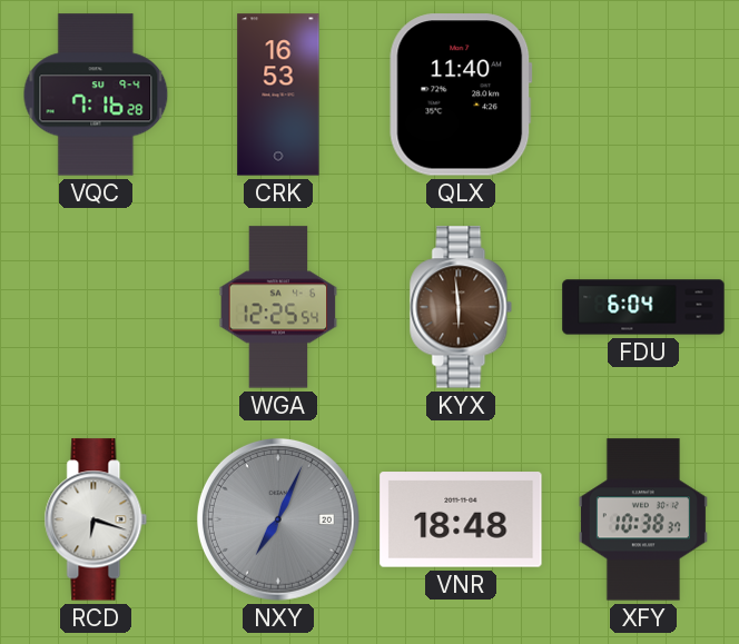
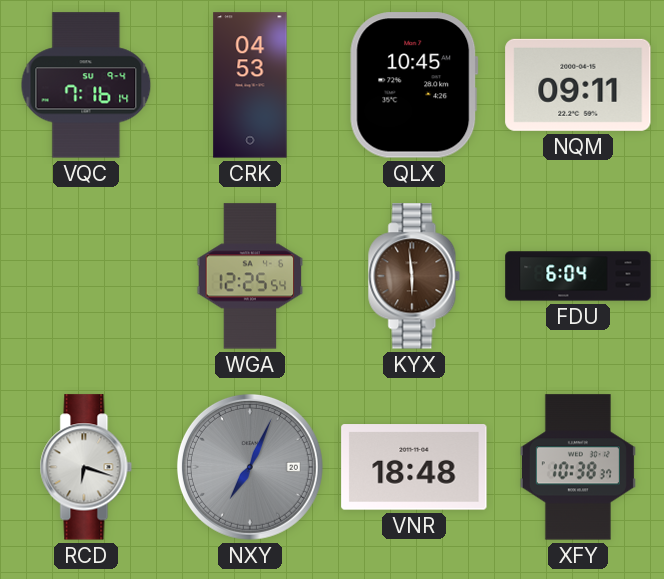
VQC: 7:16:28 -> 7:16:14 (86, 85)
CRK: 16:53 -> 04:53 (250, 85)
QLX: 11:40 -> 10:45 (414, 85)
NQM: none -> 09:11 (578, 85)
